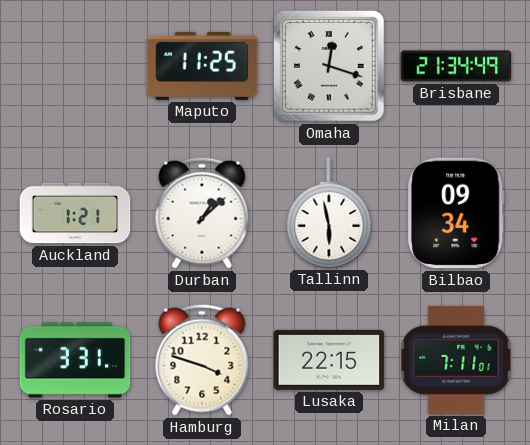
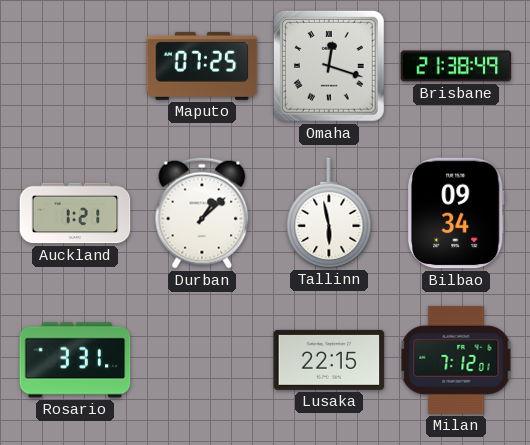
Maputo: 11:25 -> 07:25 (202, 66)
Brisbane: 21:34 -> 21:38 (456, 66)
Hamburg: 3:48 -> none (202, 360)
Milan: 7:11 -> 7:12 (456, 360)
